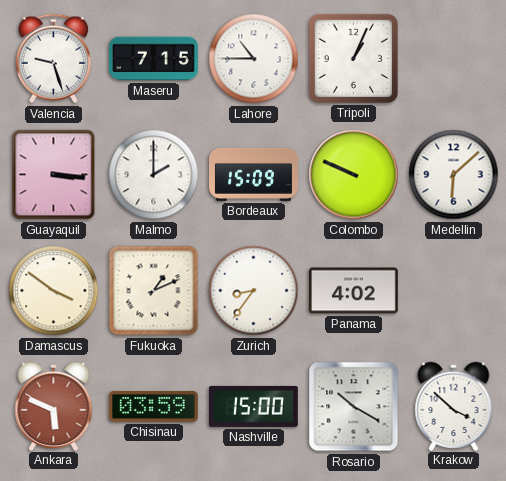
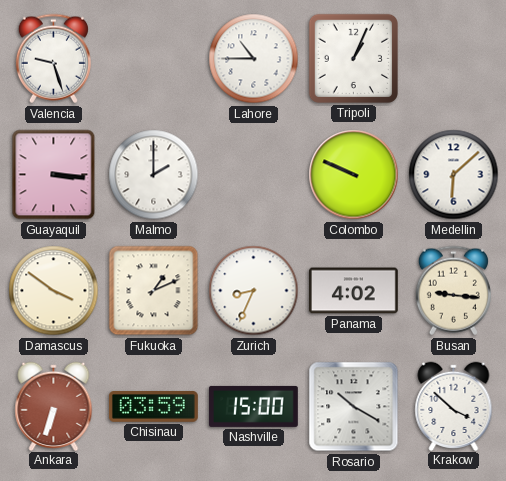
Maseru: 7:15 -> none (154, 59)
Bordeaux: 15:09 -> none (254, 174)
Zurich: 8:36 -> 8:34 (254, 291)
Busan: none -> 9:16 (453, 291)
Ankara: 5:49 -> 6:33 (54, 406)
